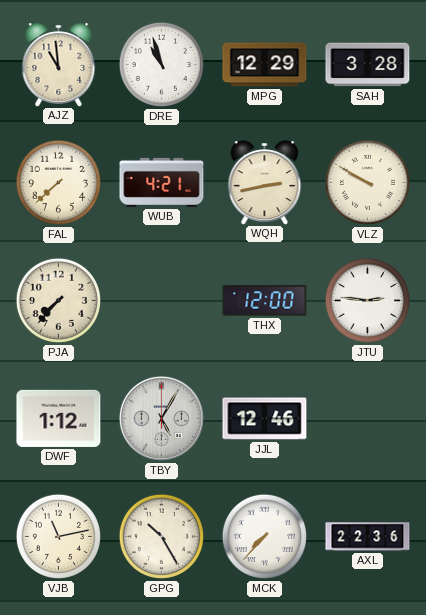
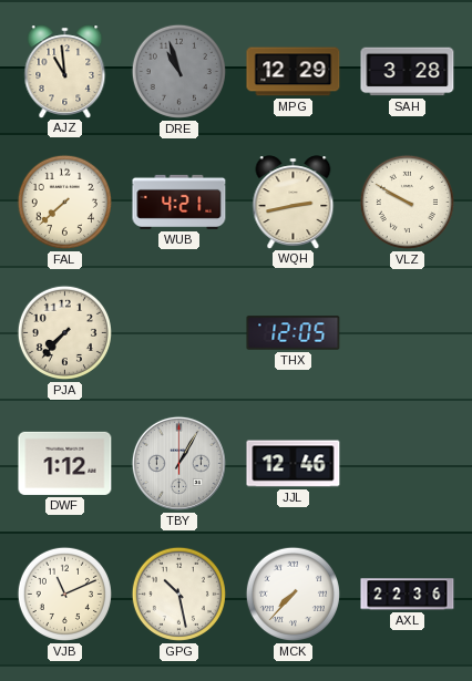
DRE dial: white -> grey (178, 71)
THX: 12:00 -> 12:05 (294, 333)
JTU: 2:46 -> none (367, 300)
TBY: 5:05 -> 1:05 (178, 463)
VJB: 11:13 -> 11:11 (64, 594)
GPG: 10:25 -> 10:28 (178, 594)
